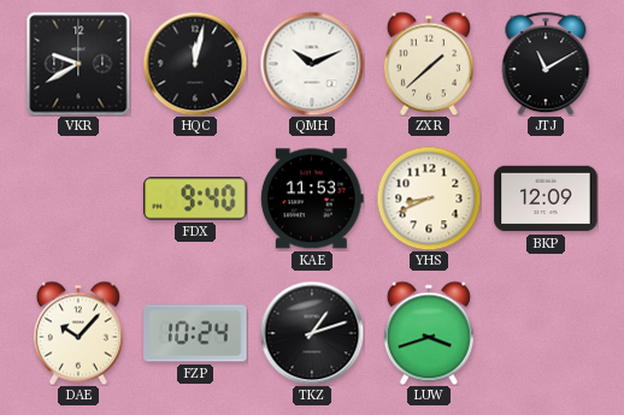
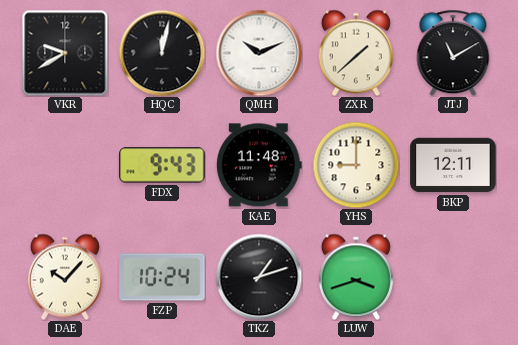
FDX: 9:40 -> 9:43 (162, 165)
KAE: 11:53 -> 11:48 (259, 165)
YHS: 8:41 -> 9:00 (356, 165)
BKP: 12:09 -> 12:11 (453, 165)
